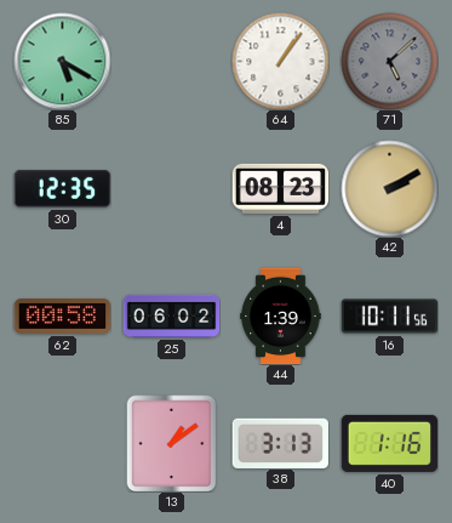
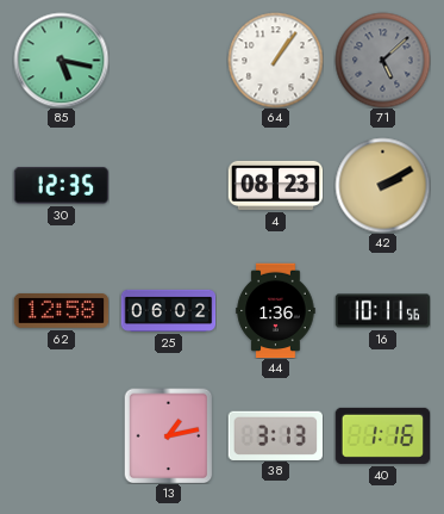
85: 5:20 -> 5:17 (61, 60)
62: 00:58 -> 12:58 (61, 310)
44: 1:39 -> 1:36 (276, 310)
13: 1:09 -> 1:13 (169, 435)
